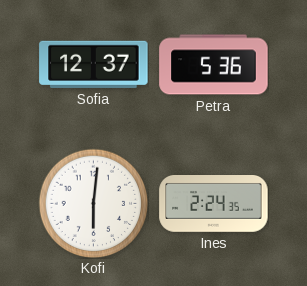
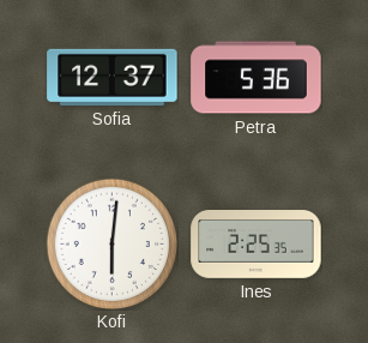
Ines: 2:24 -> 2:25 (257, 245)
